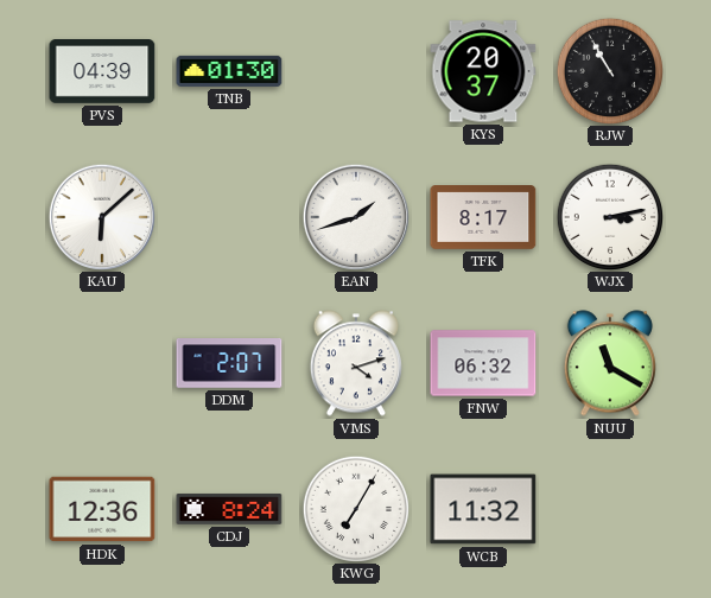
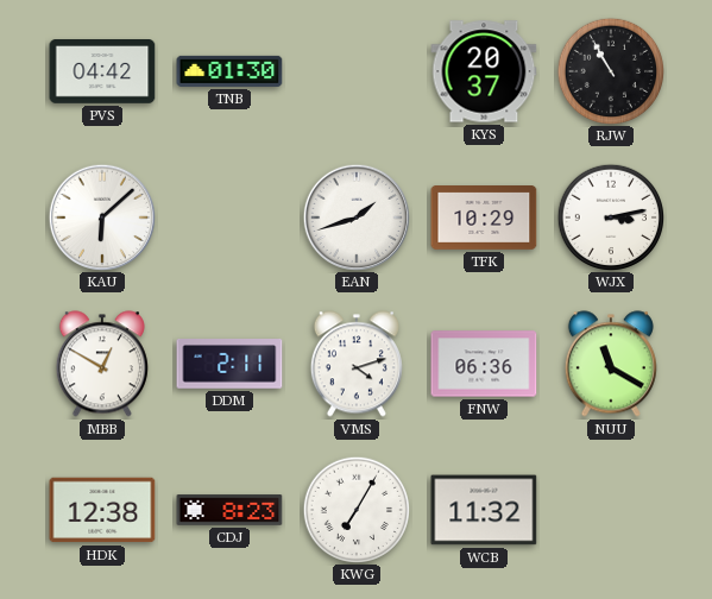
PVS: 04:39 -> 04:42 (102, 72)
TFK: 8:17 -> 10:29 (484, 219)
MBB: none -> 12:50 (102, 364)
DDM: 2:07 -> 2:11 (229, 364)
FNW: 06:32 -> 06:36 (484, 364)
HDK: 12:36 -> 12:38 (102, 510)
CDJ: 8:24 -> 8:23 (229, 510)
